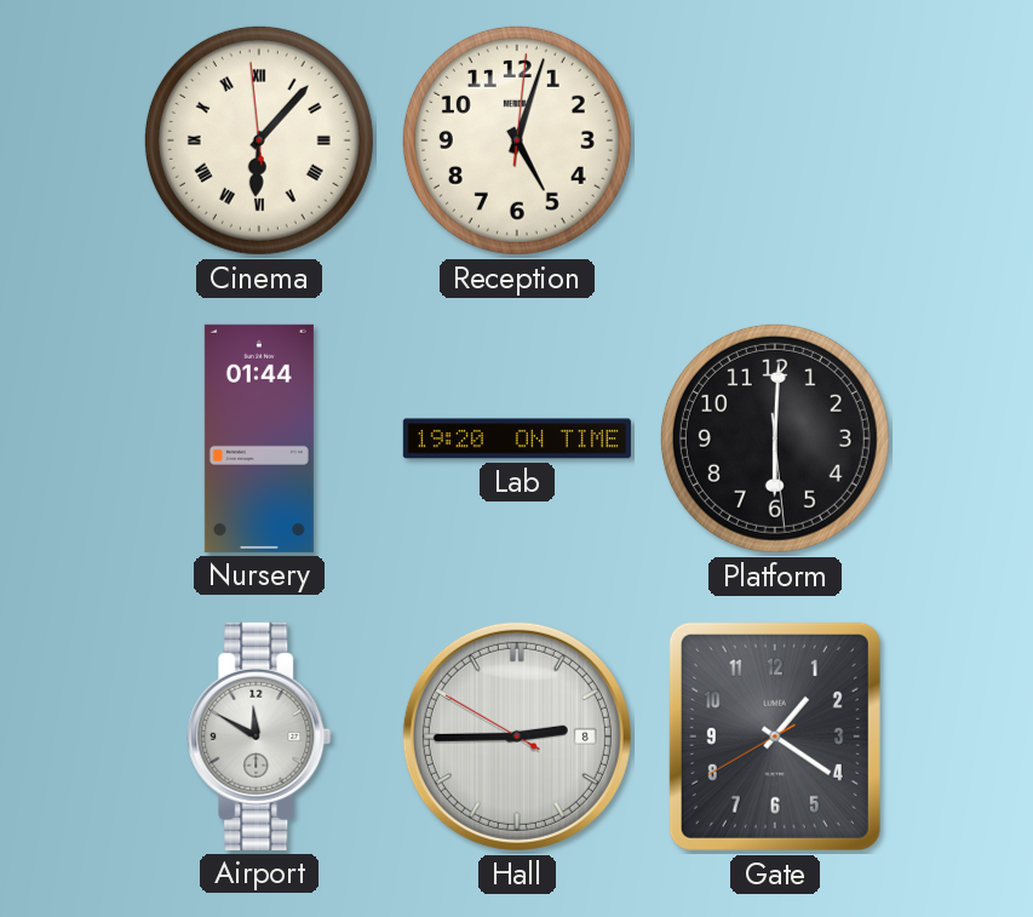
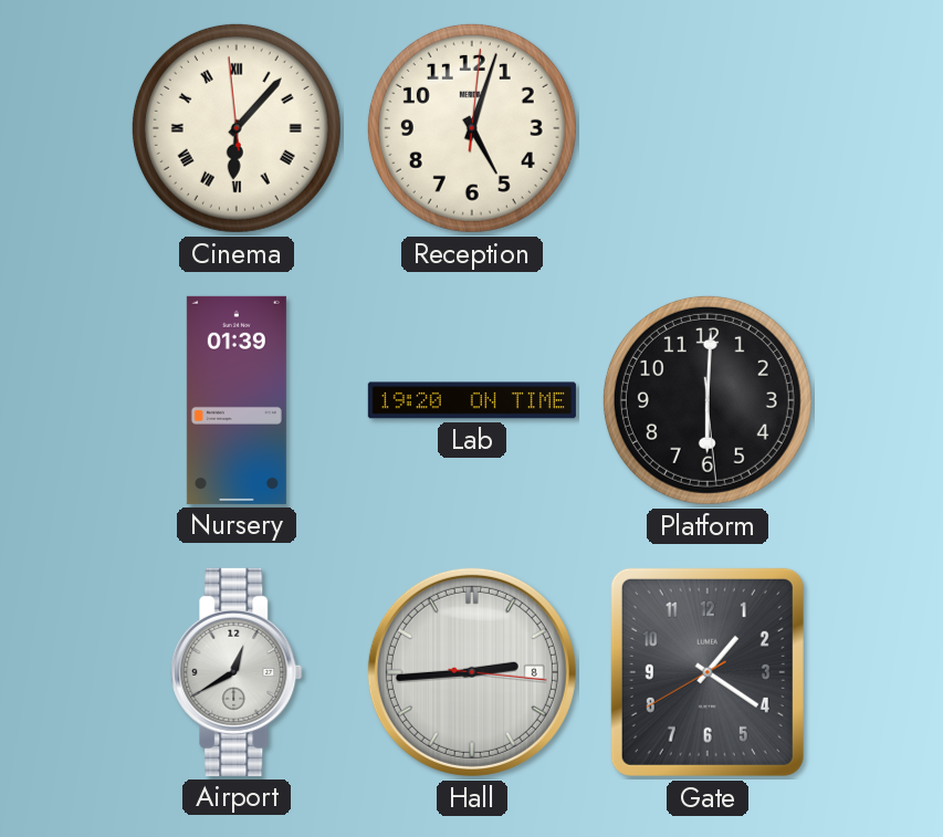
Nursery: 01:44 -> 01:39 (237, 400)
Airport: 11:50 -> 12:40 (237, 672)
Hall: 2:44:50 -> 2:44:16 (472, 672)
